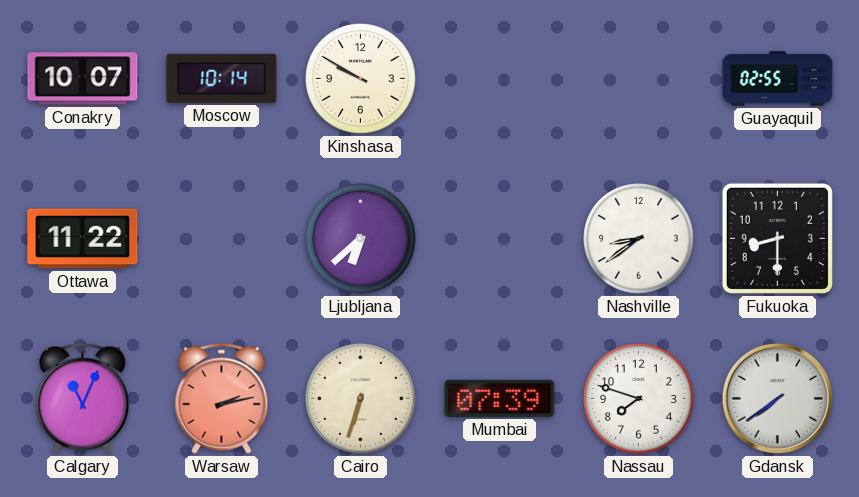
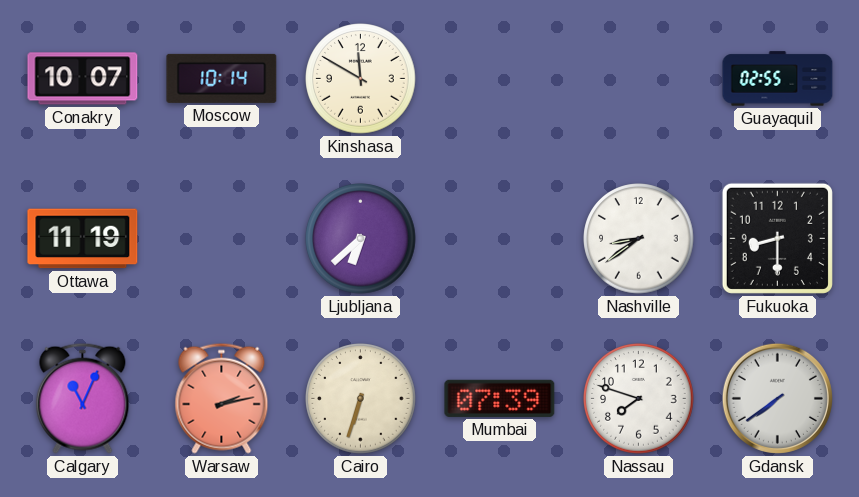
Kinshasa: 9:50 -> 11:50 (361, 79)
Ottawa: 11:22 -> 11:19 (83, 239)
